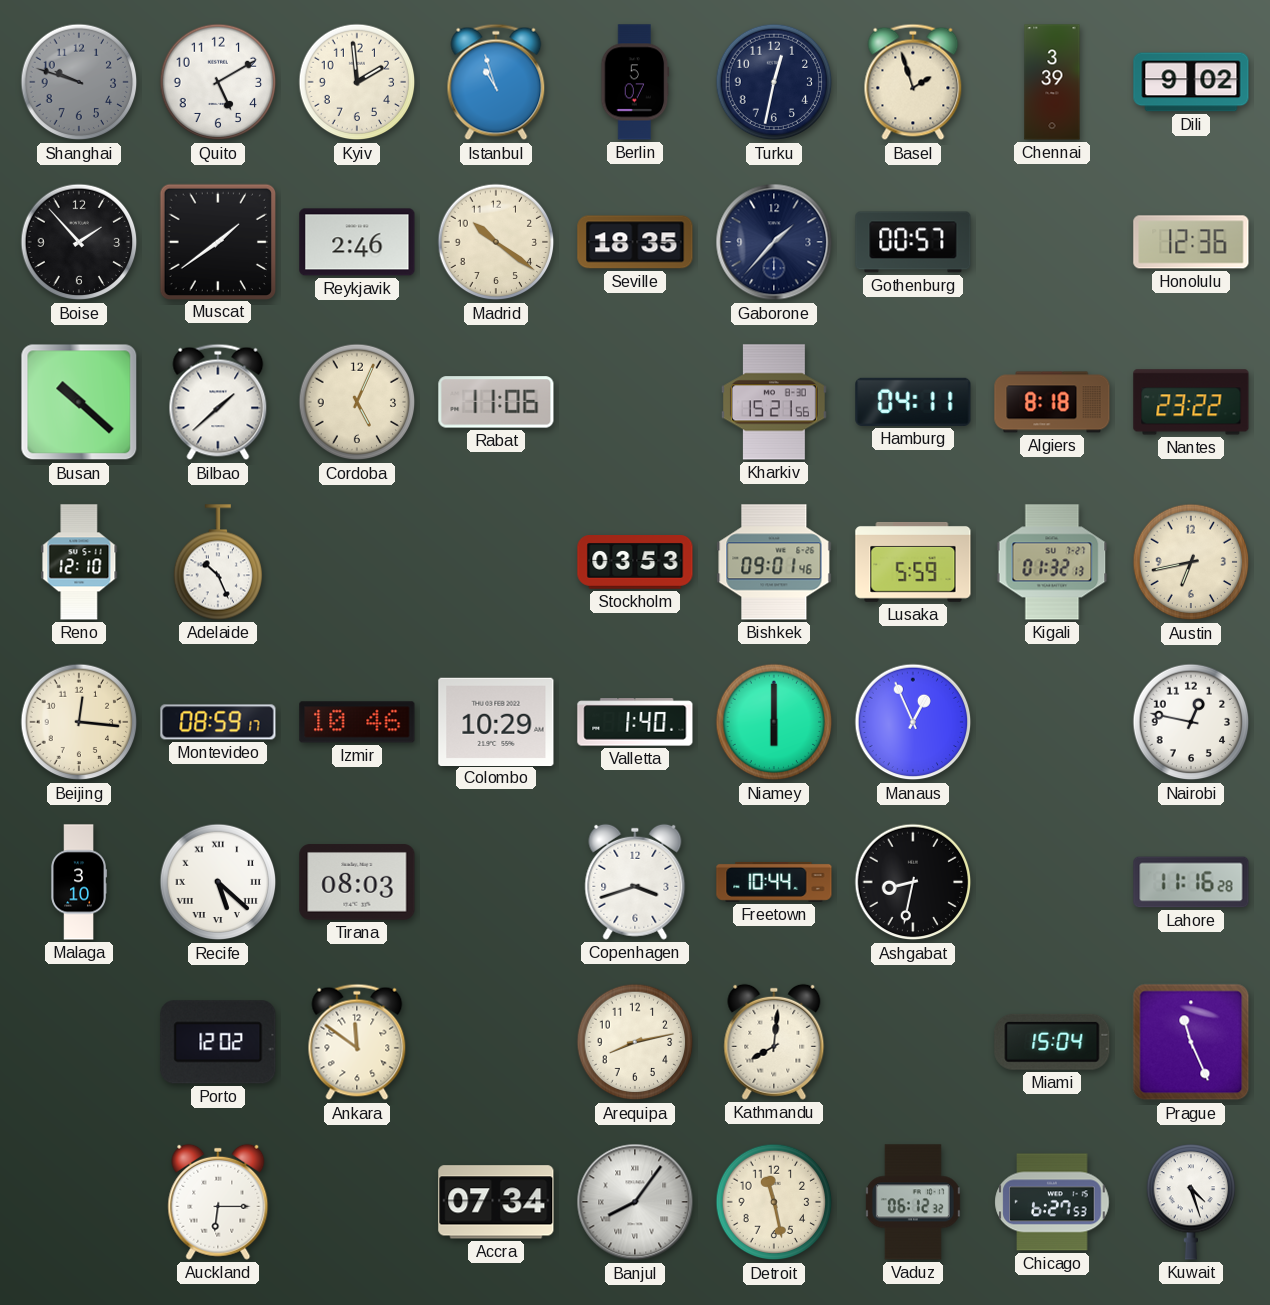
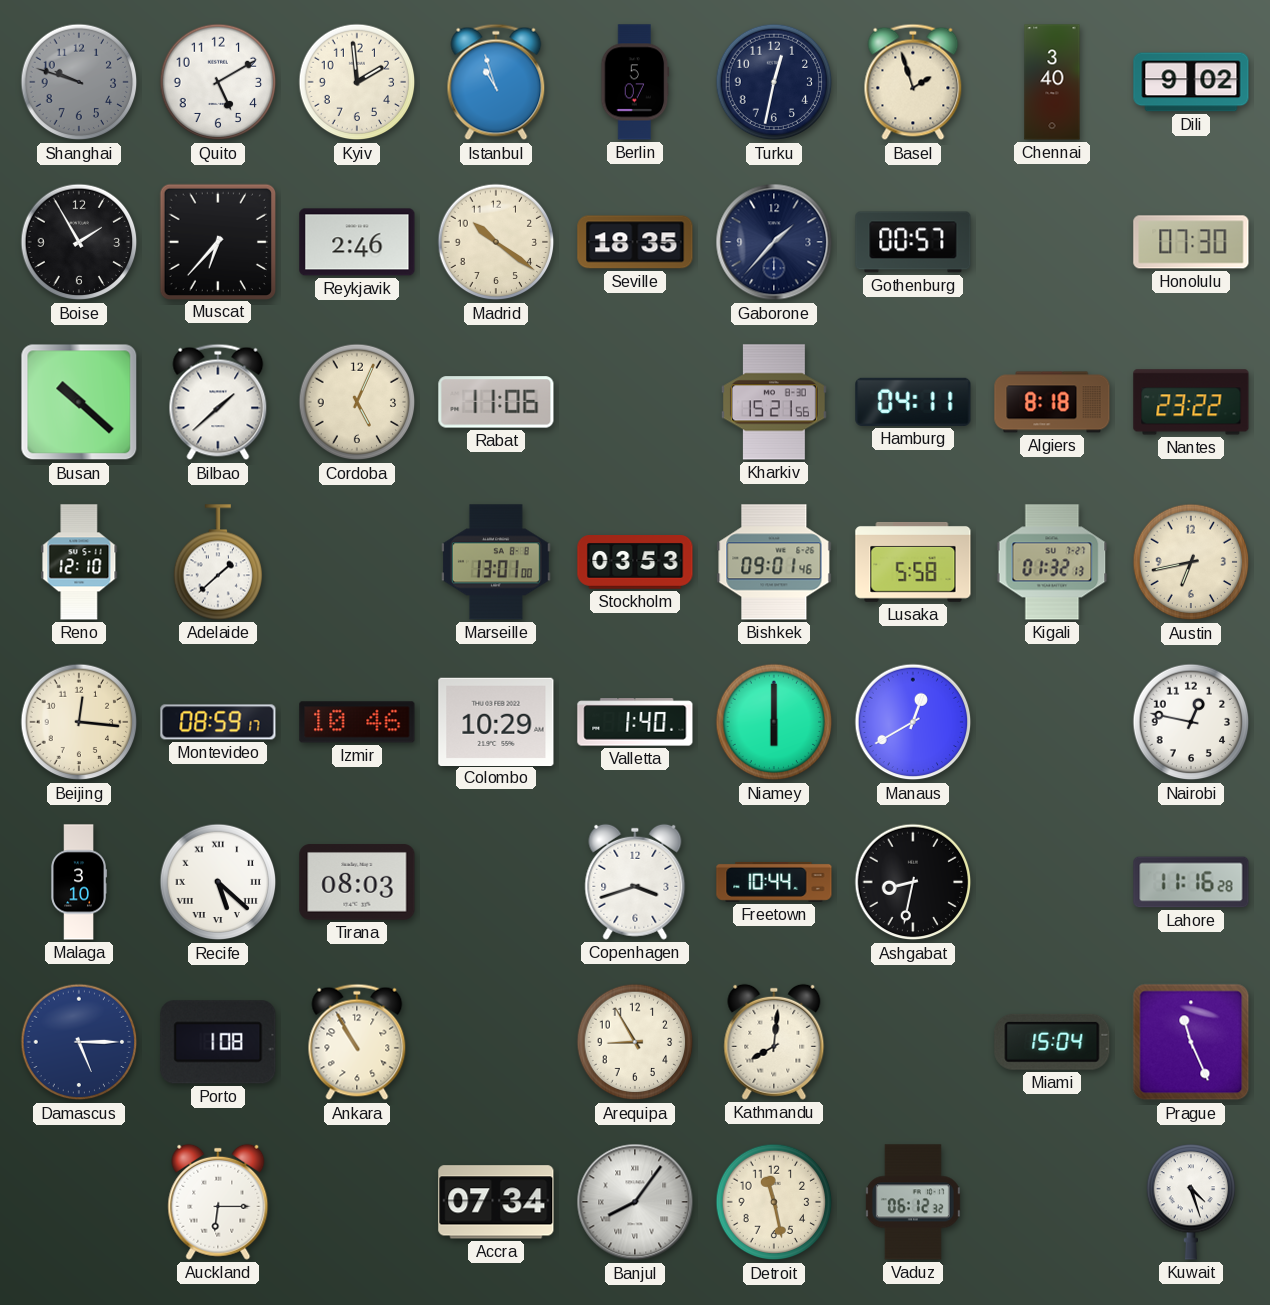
Chennai: 3:39 -> 3:40 (1052, 82)
Boise: 1:53 -> 1:55 (79, 242)
Muscat: 1:39 -> 6:37 (217, 241)
Honolulu: 12:36 -> 07:30 (1191, 242)
Adelaide: 10:26 -> 1:38 (218, 562)
Marseille: none -> 13:01 (497, 562)
Lusaka: 5:59 -> 5:58 (913, 562)
Manaus: 12:56 -> 12:40 (913, 722)
Damascus: none -> 5:15 (79, 1042)
Porto: 12:02 -> 1:08 (218, 1042)
Ankara: 11:51 -> 10:55 (357, 1042)
Arequipa: 8:13 -> 8:55 (635, 1042)
Chicago: 6:27 -> none (1052, 1202)
